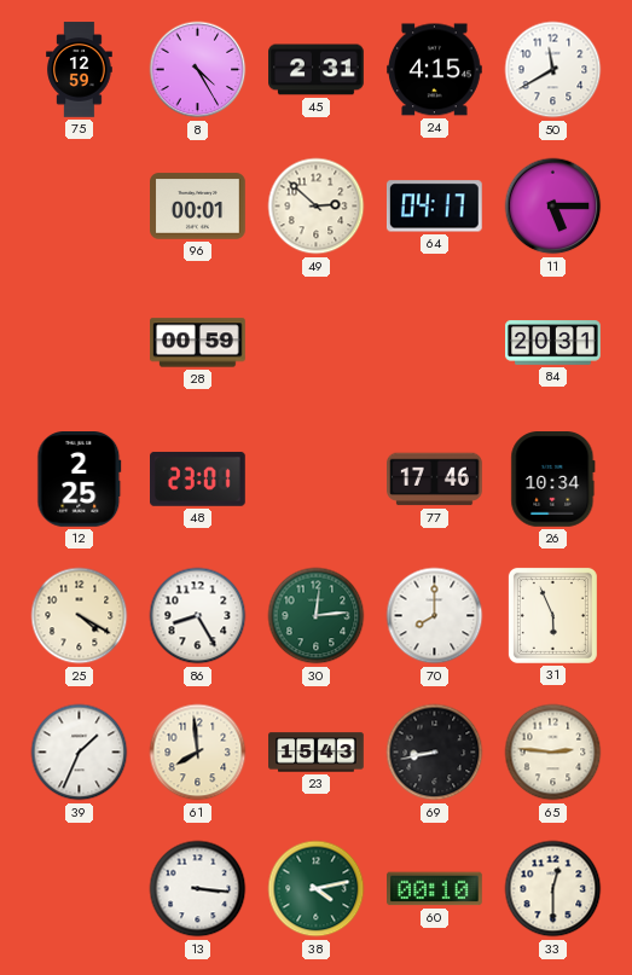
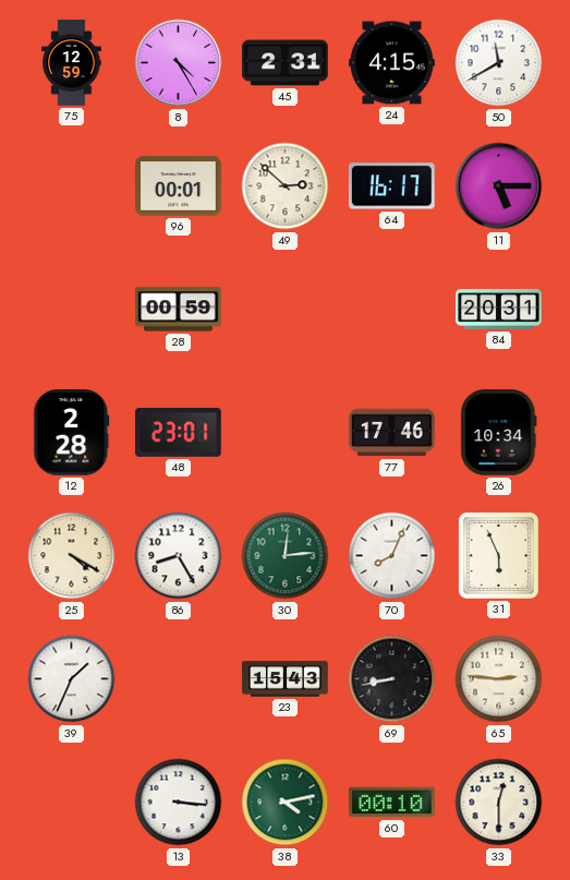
64: 04:17 -> 16:17 (391, 186)
12: 2:25 -> 2:28 (72, 433)
70: 8:00 -> 8:04 (392, 556)
61: 7:59 -> none (198, 753)
